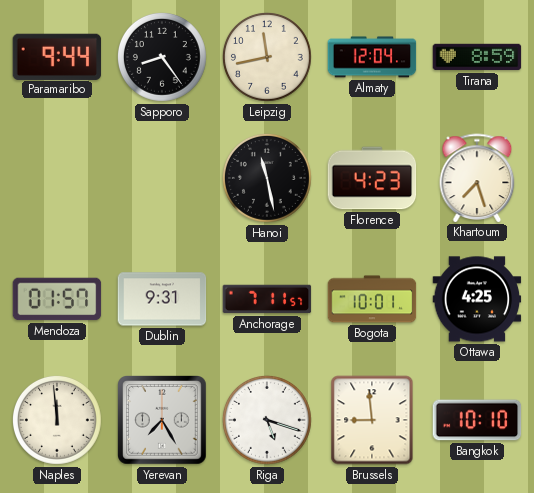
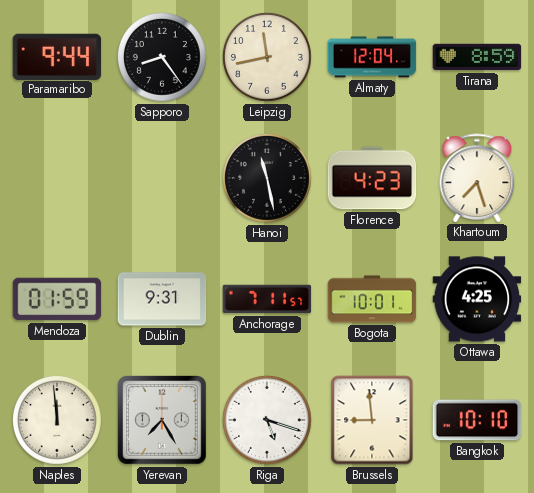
Mendoza: 01:57 -> 01:59 (57, 299)
